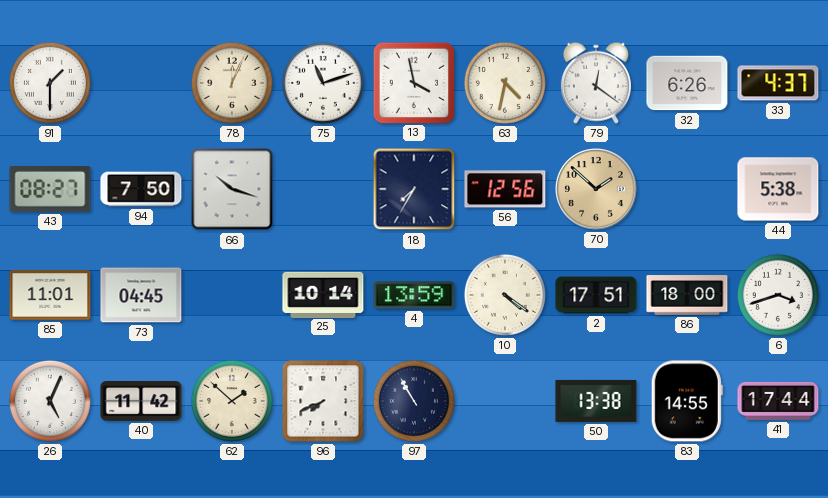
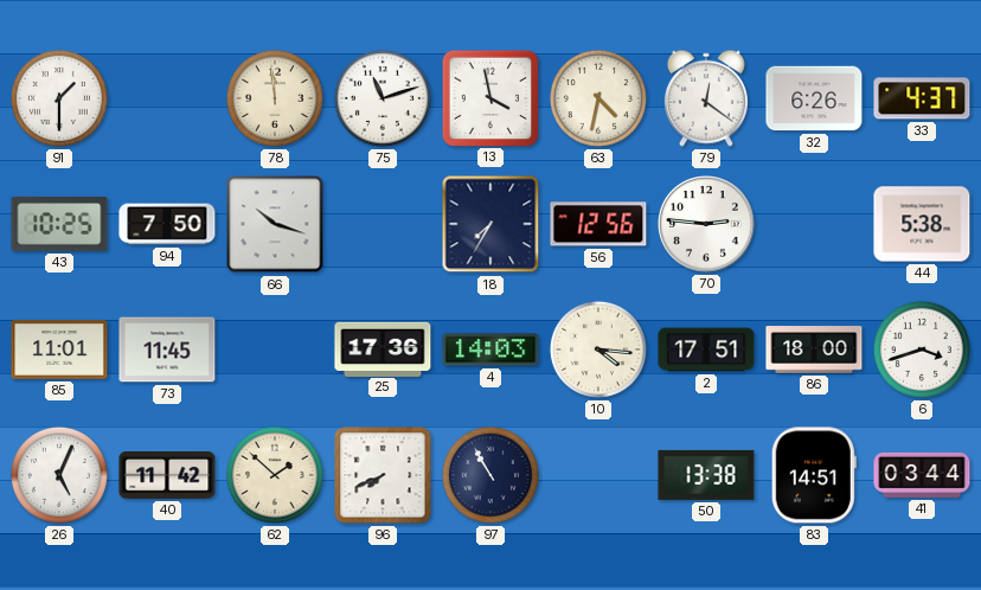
78: 12:04 -> 11:59 (275, 98)
43: 08:27 -> 10:25 (59, 224)
70: 1:52 -> 2:46 (707, 225)
70 dial: champagne -> white (707, 225)
73: 04:45 -> 11:45 (167, 349)
25: 10:14 -> 17:36 (383, 348)
4: 13:59 -> 14:03 (490, 349)
10: 4:21 -> 4:16 (598, 349)
83: 14:55 -> 14:51 (814, 475)
41: 17:44 -> 03:44 (922, 475)
